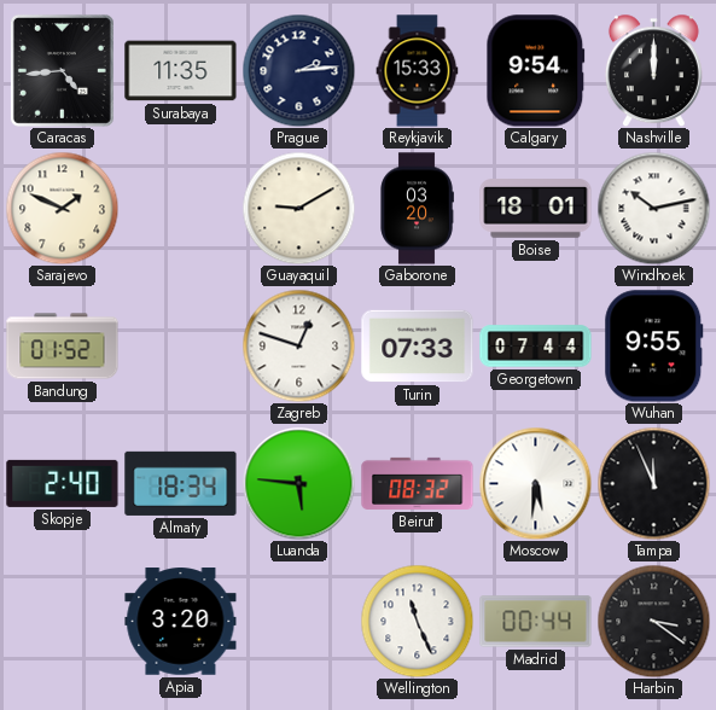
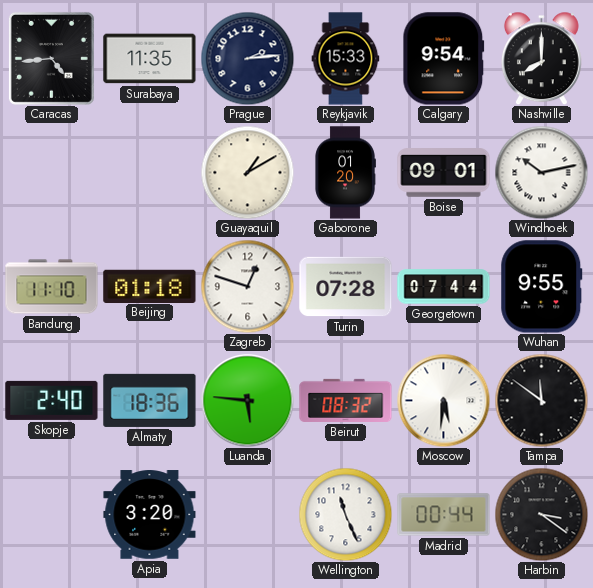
Nashville: 12:00 -> 8:00 (541, 58)
Sarajevo: 1:49 -> none (62, 208)
Guayaquil: 9:10 -> 1:10 (247, 172)
Gaborone: 03:20 -> 01:20 (345, 173)
Boise: 18:01 -> 09:01 (444, 173)
Bandung: 01:52 -> 11:10 (52, 287)
Beijing: none -> 01:18 (150, 286)
Turin: 07:33 -> 07:28 (346, 287)
Almaty: 18:34 -> 18:36 (150, 400)
Tampa: 11:56 -> 11:51 (541, 400)
